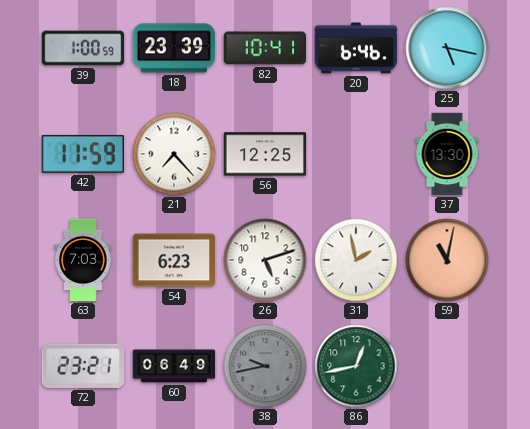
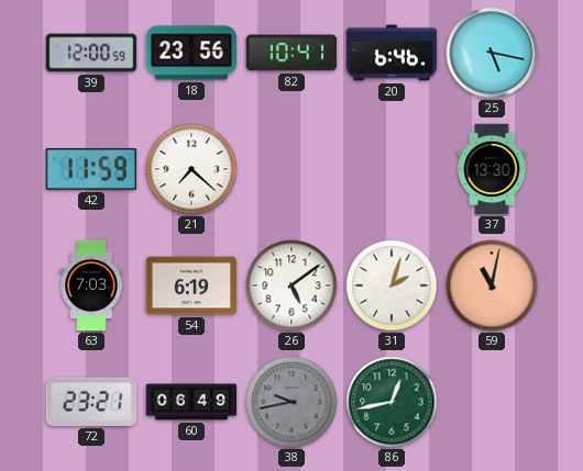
39: 1:00 -> 12:00 (91, 53)
18: 23:39 -> 23:56 (191, 53)
21: 7:23 -> 7:22 (191, 169)
56: 12:25 -> none (265, 154)
54: 6:23 -> 6:19 (191, 285)
26: 5:12 -> 5:09 (291, 285)
31: 1:58 -> 2:03 (392, 285)
